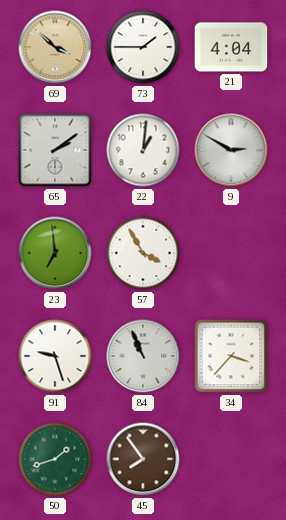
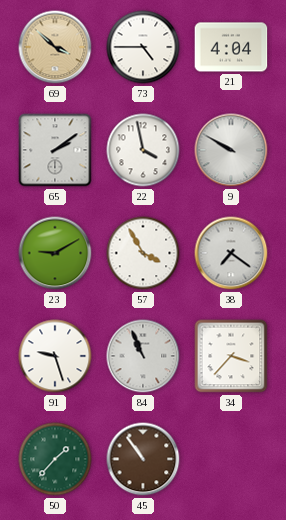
73: 1:45 -> 4:45 (143, 47)
22: 1:01 -> 3:58 (143, 150)
9: 2:50 -> 9:50 (231, 150)
23: 6:59 -> 9:10 (55, 253)
38: none -> 7:21 (231, 253)
50: 1:42 -> 1:37 (55, 459)
45: 7:54 -> 10:54 (143, 459)
